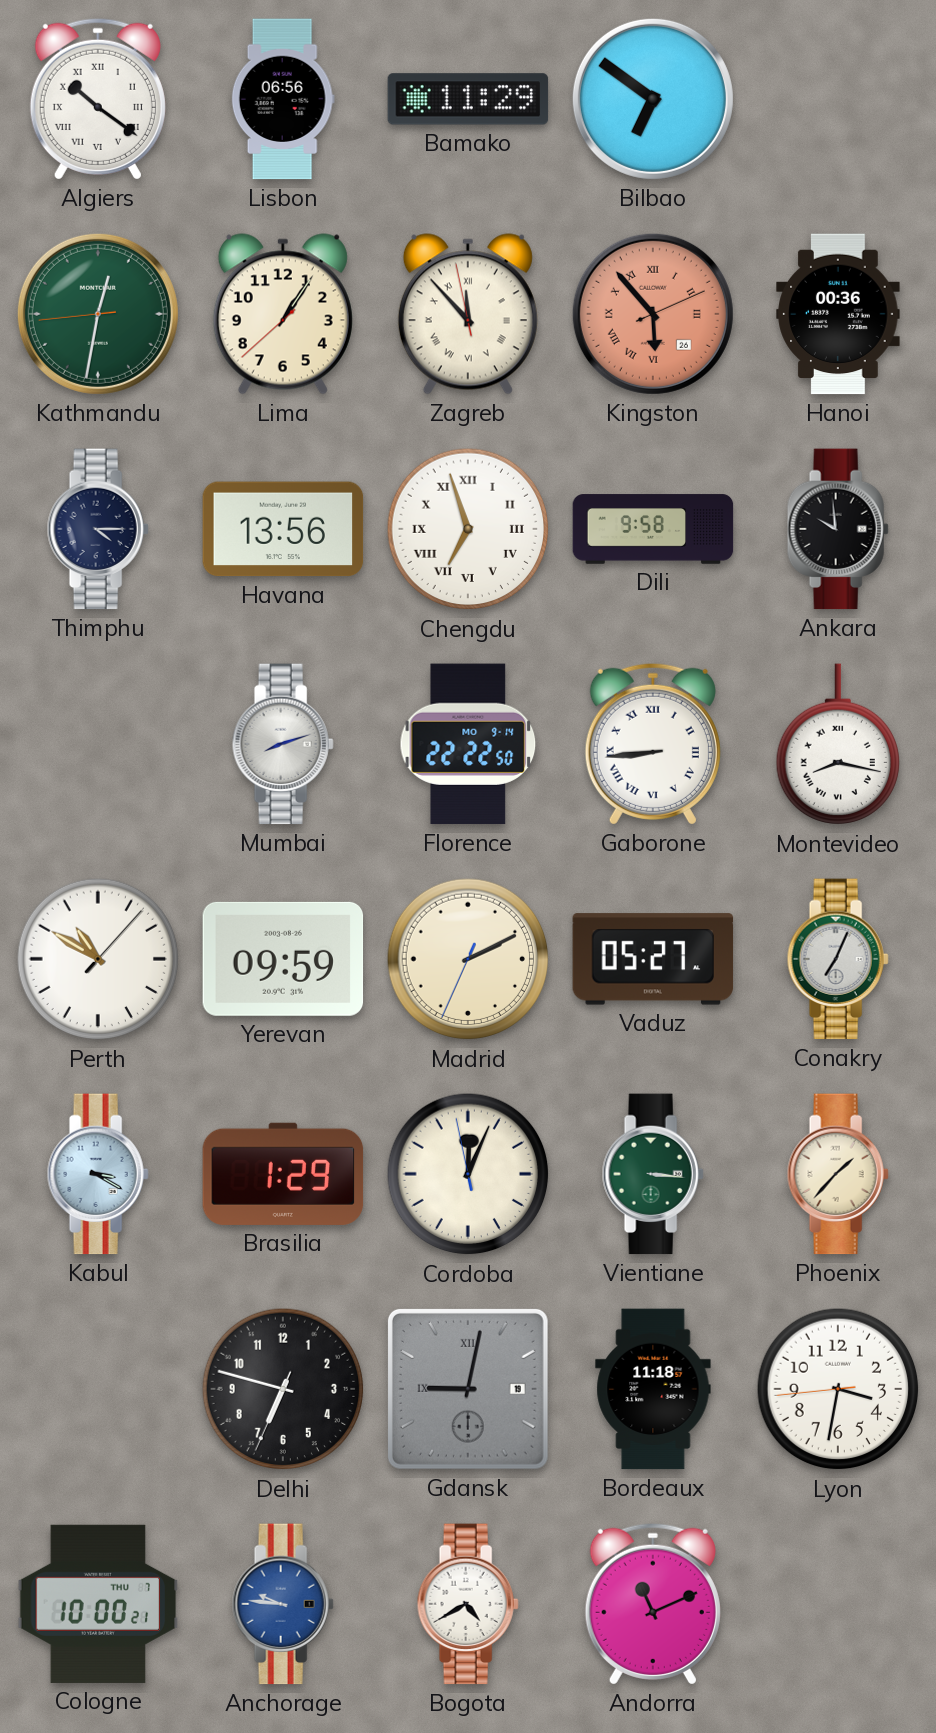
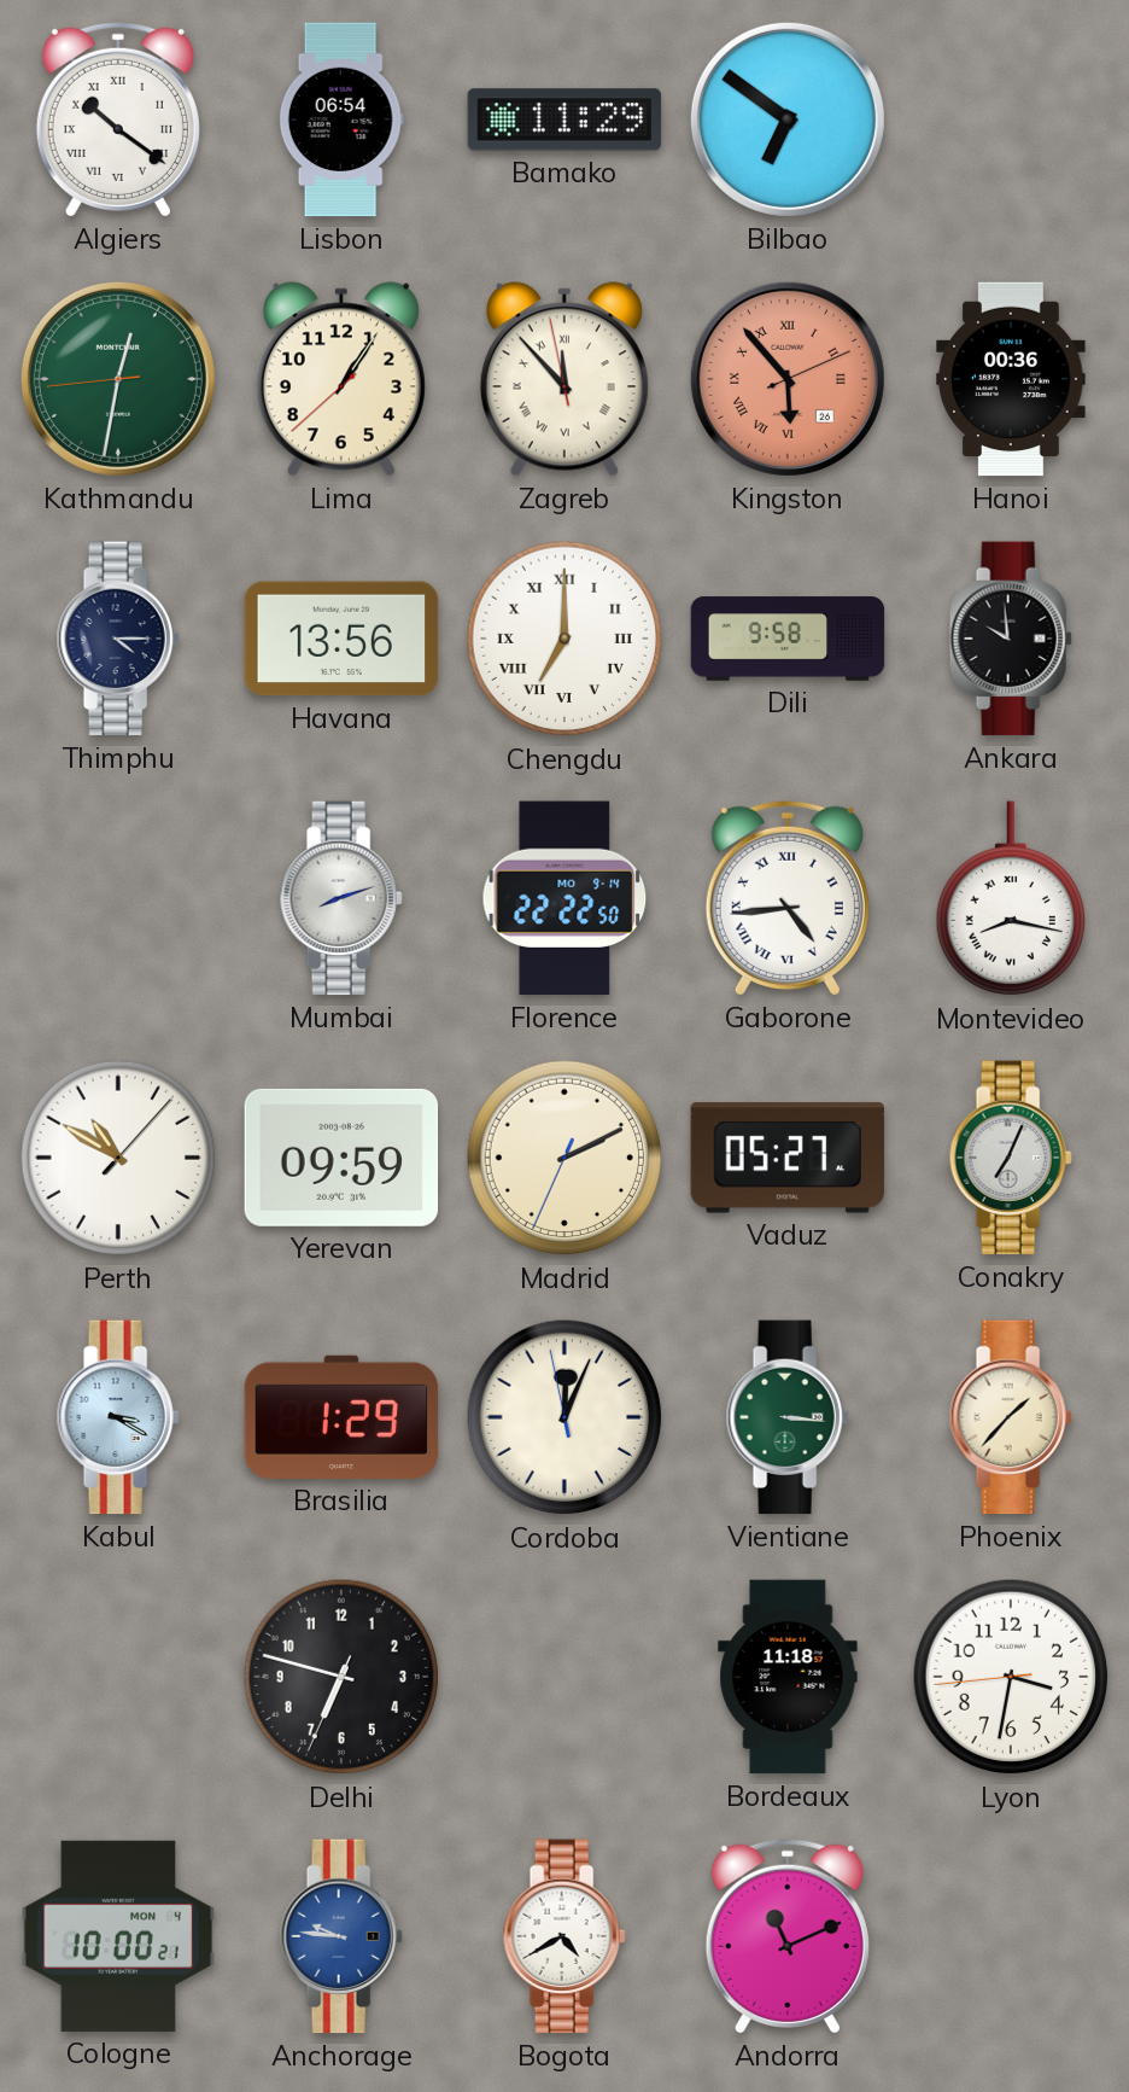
Lisbon: 06:56 -> 06:54 (341, 120)
Chengdu: 6:57 -> 7:00 (564, 639)
Gaborone: 8:44 -> 4:44 (788, 898)
Gdansk: 9:02 -> none (468, 1389)
Cologne date: THU 7 -> MON 4 (118, 1936)
